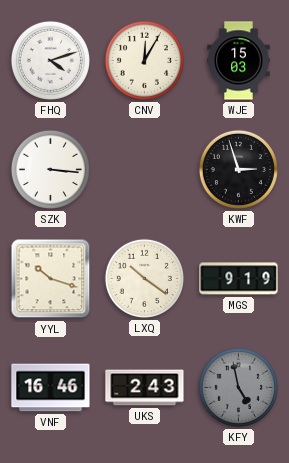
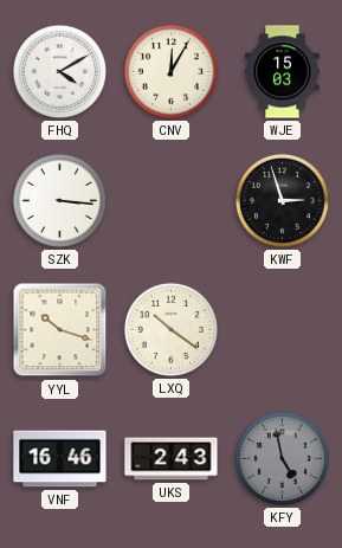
FHQ: 4:12 -> 4:10 (59, 71)
MGS: 9:19 -> none (239, 279)
